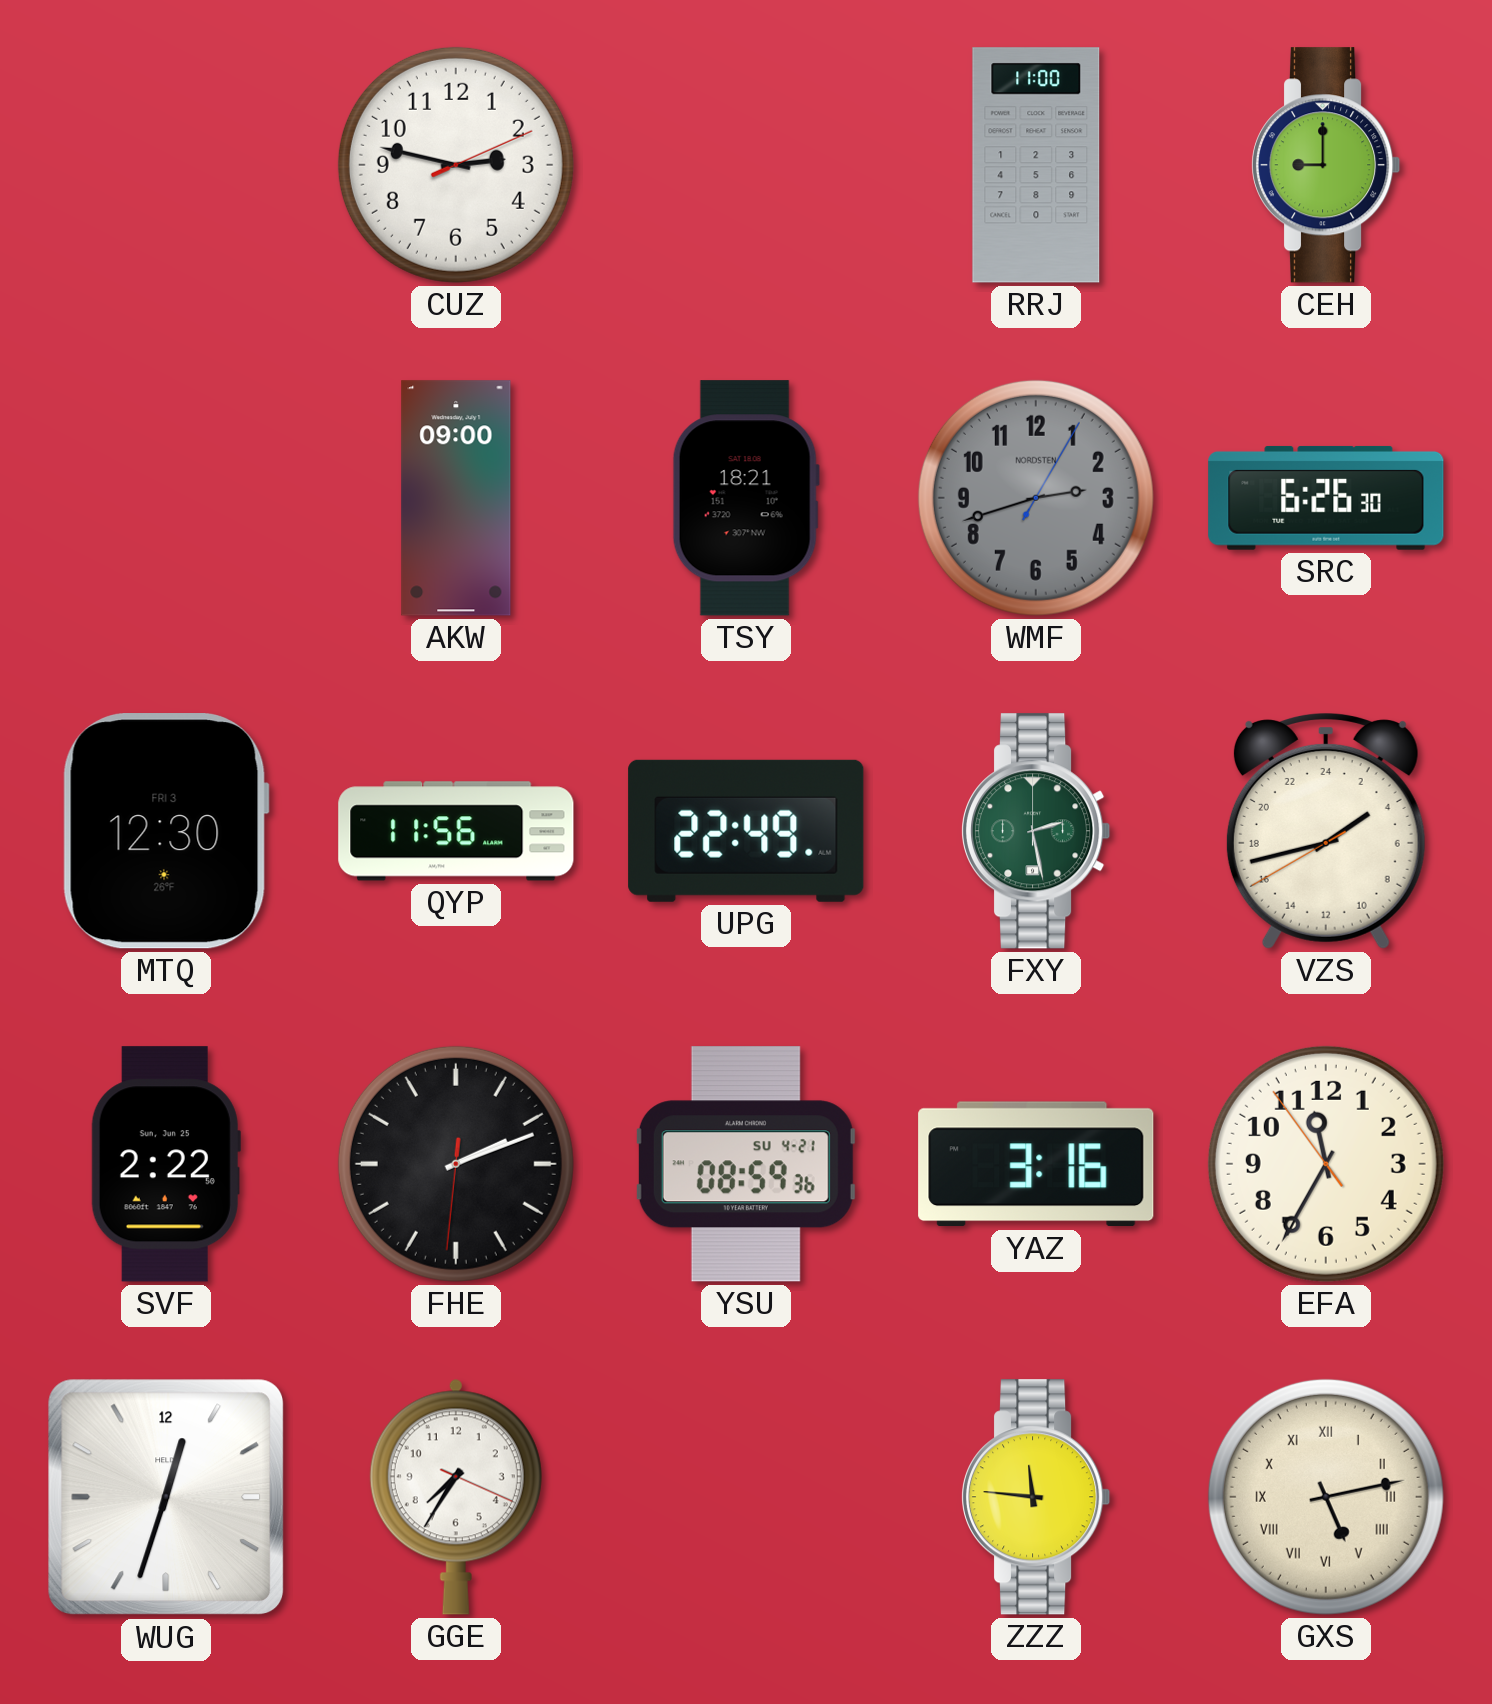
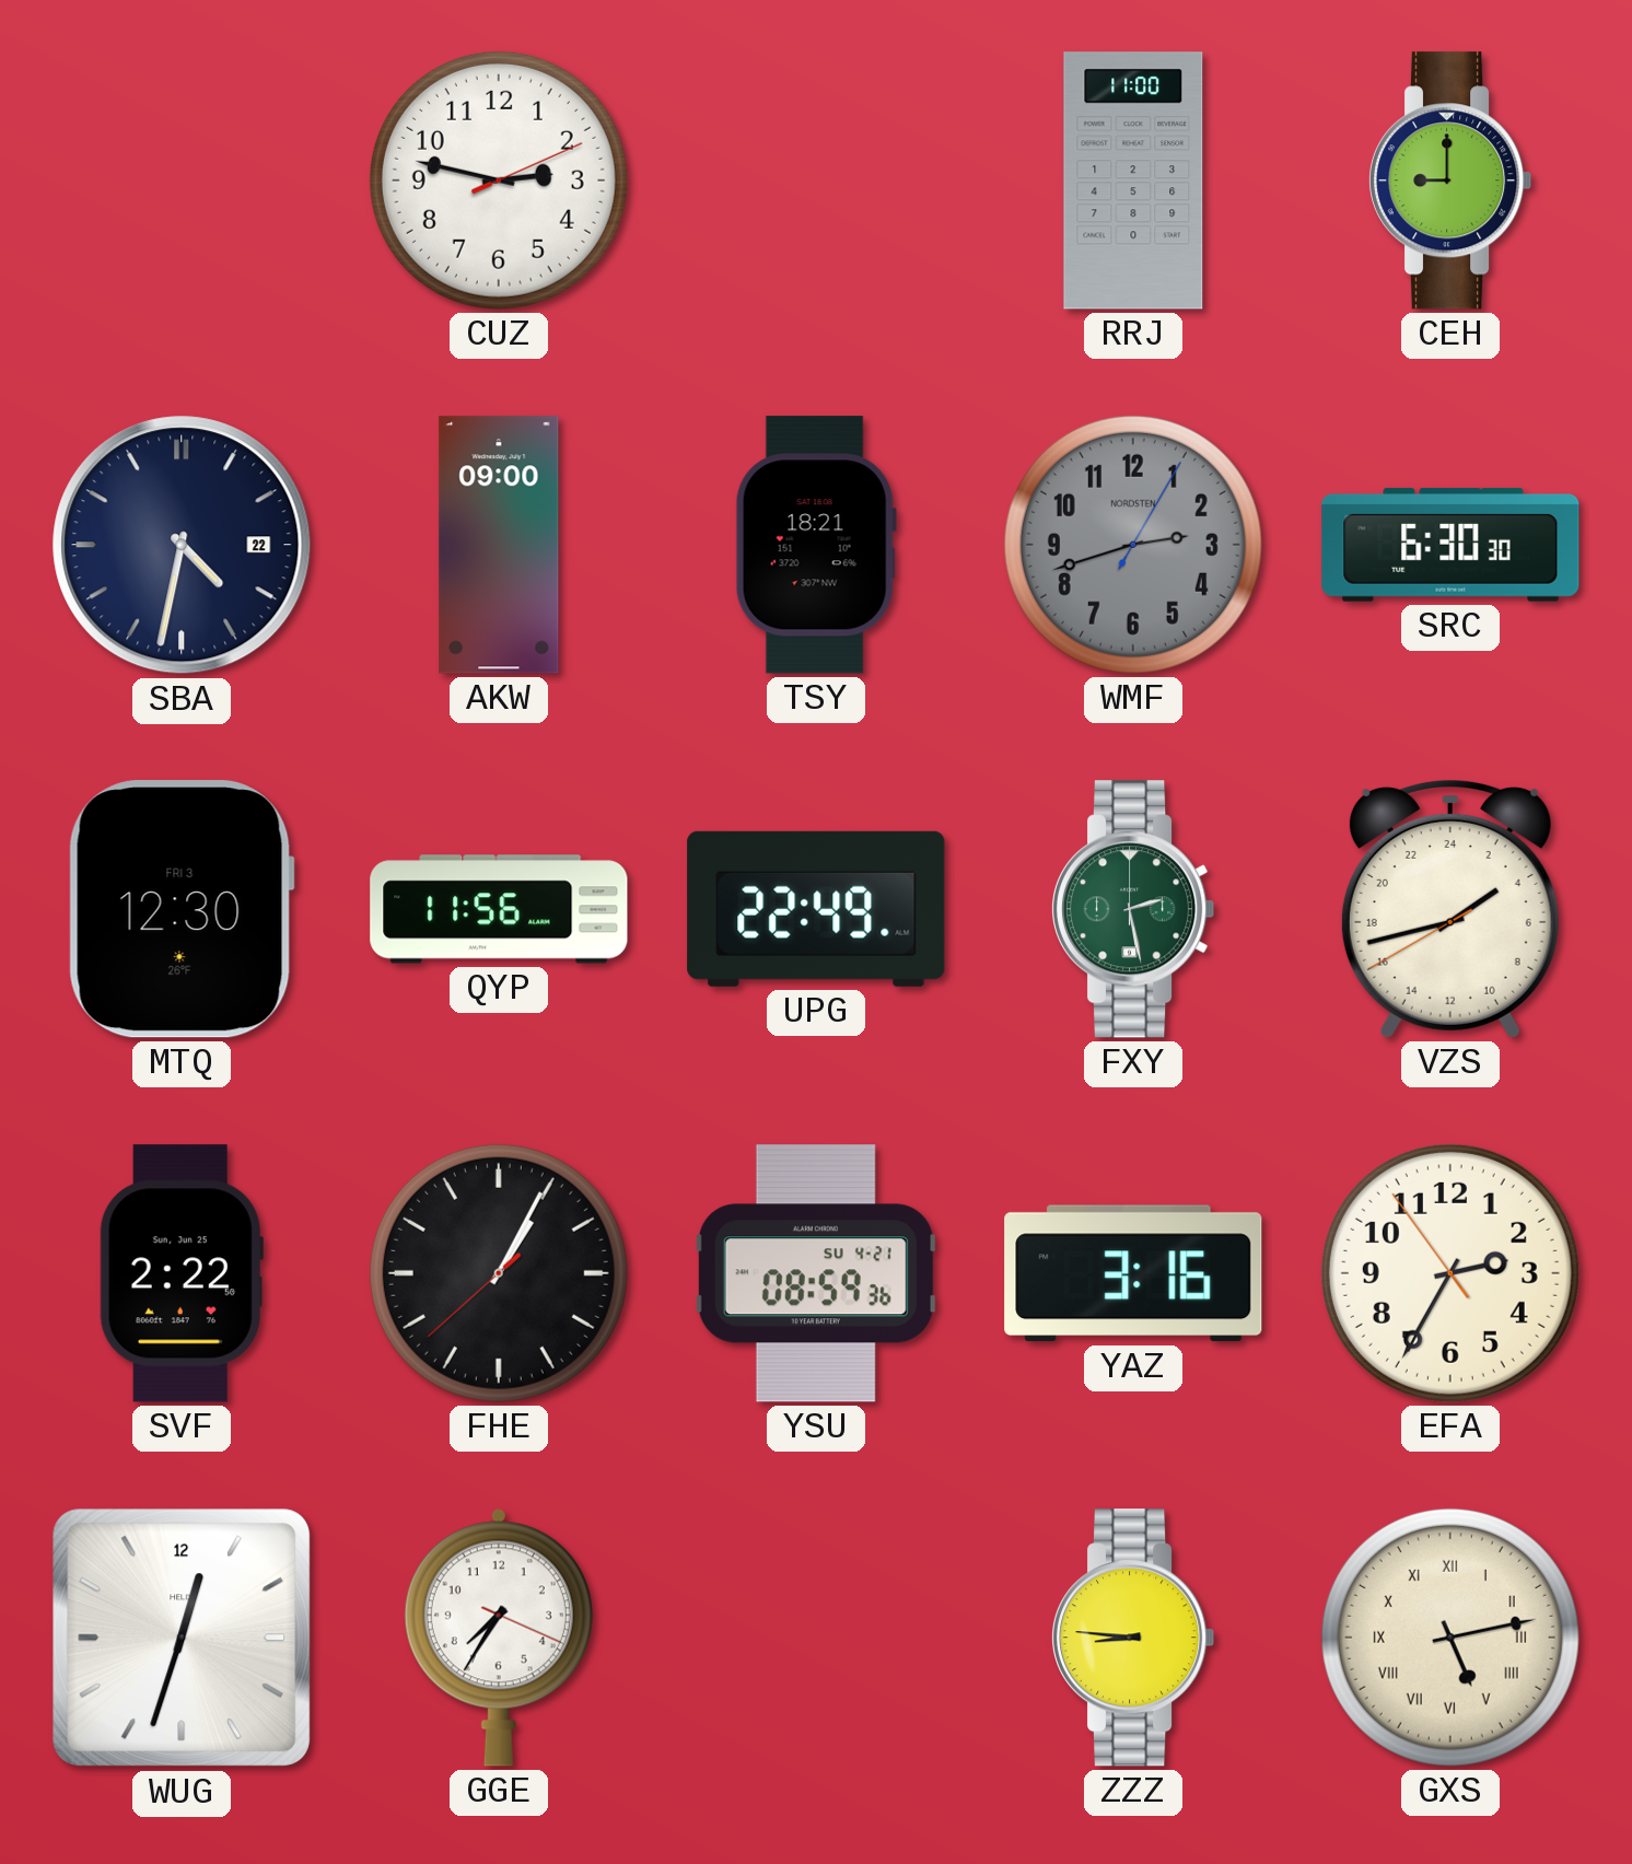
SBA: none -> 4:32 (182, 545)
SRC: 6:26 -> 6:30 (1450, 545)
FHE: 2:11 -> 1:04 (499, 1273)
EFA: 11:34 -> 2:34 (1450, 1273)
ZZZ: 11:46 -> 8:46 (1134, 1638)
